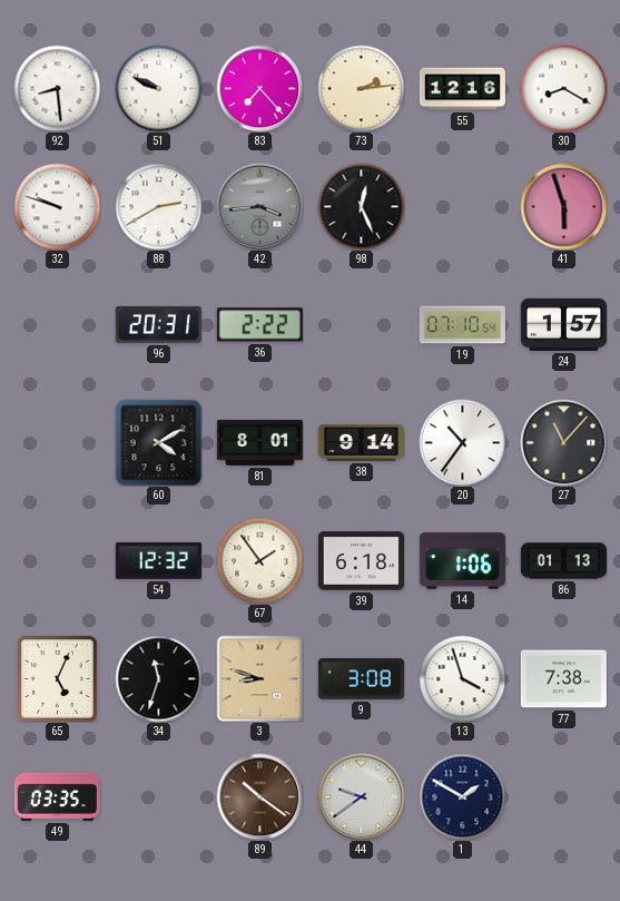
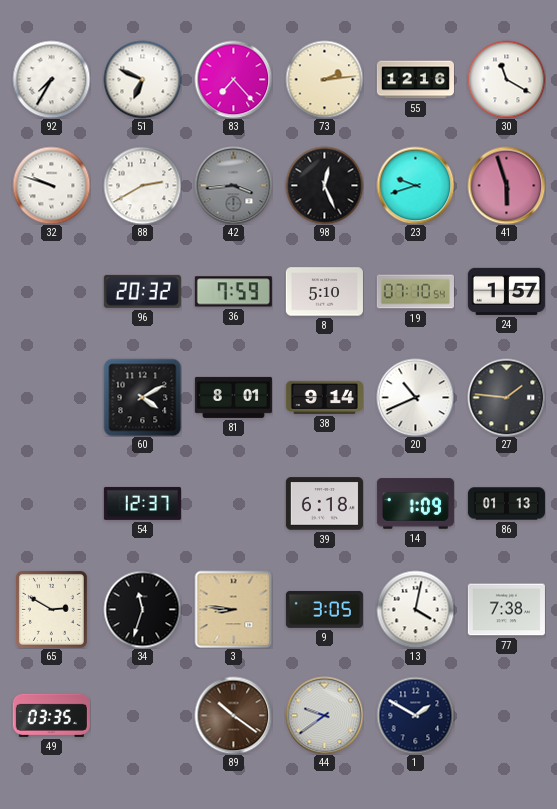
92: 8:29 -> 7:35 (51, 79)
51: 9:49 -> 6:49 (142, 79)
30: 8:20 -> 11:20 (506, 79)
23: none -> 9:42 (415, 185)
96: 20:31 -> 20:32 (142, 291)
36: 2:22 -> 7:59 (233, 292)
8: none -> 5:10 (324, 292)
20: 10:36 -> 10:41 (415, 397)
27: 11:07 -> 1:46 (506, 397)
54: 12:32 -> 12:37 (142, 503)
67: 1:54 -> none (259, 560)
14: 1:06 -> 1:09 (415, 504)
65: 5:04 -> 2:50 (51, 609)
3: 8:48 -> 8:46 (233, 609)
9: 3:08 -> 3:05 (324, 609)
13: 3:57 -> 4:02 (415, 609)
